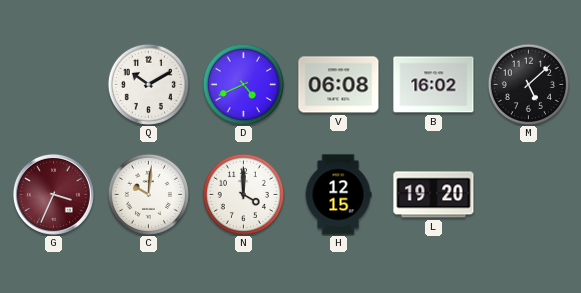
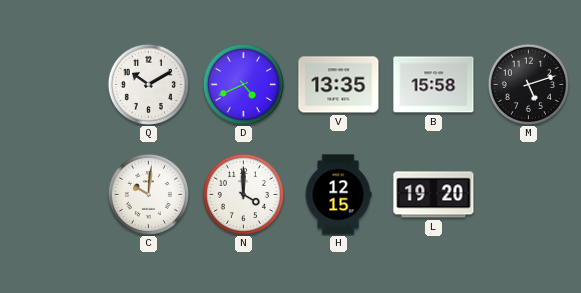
V: 06:08 -> 13:35 (339, 85)
B: 16:02 -> 15:58 (434, 85)
M: 5:08 -> 5:12 (528, 84)
G: 3:34 -> none (53, 194)
